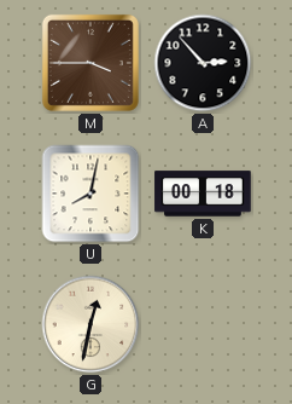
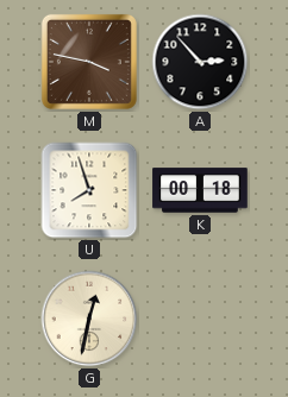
M: 3:45 -> 3:47 (89, 62)
U: 8:02 -> 7:57 (89, 190)
